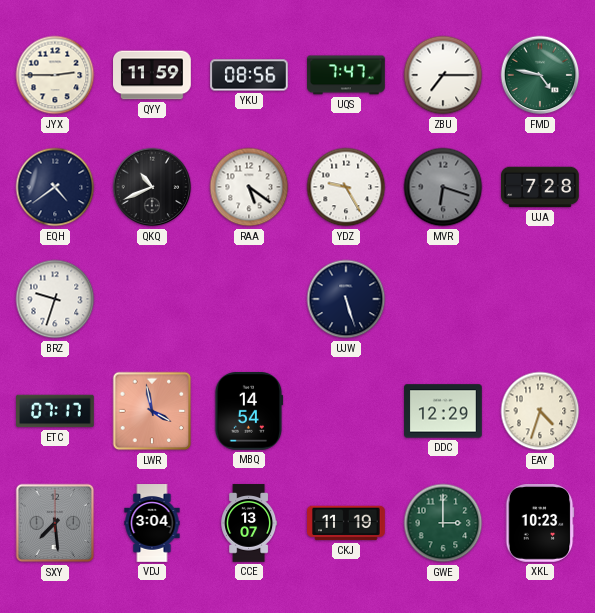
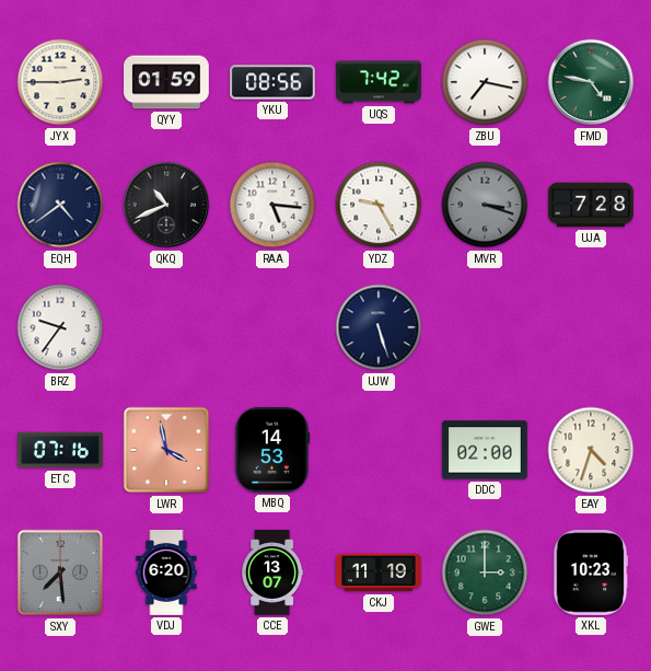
QYY: 11:59 -> 01:59 (167, 82)
UQS: 7:47 -> 7:42 (379, 82)
ZBU: 7:15 -> 7:17 (485, 82)
RAA: 5:21 -> 5:16 (272, 205)
MVR: 6:18 -> 3:18 (485, 205)
BRZ: 9:33 -> 9:36 (60, 327)
ETC: 07:17 -> 07:16 (60, 450)
MBQ: 14:54 -> 14:53 (272, 451)
DDC: 12:29 -> 02:00 (485, 450)
VDJ: 3:04 -> 6:20 (166, 572)
